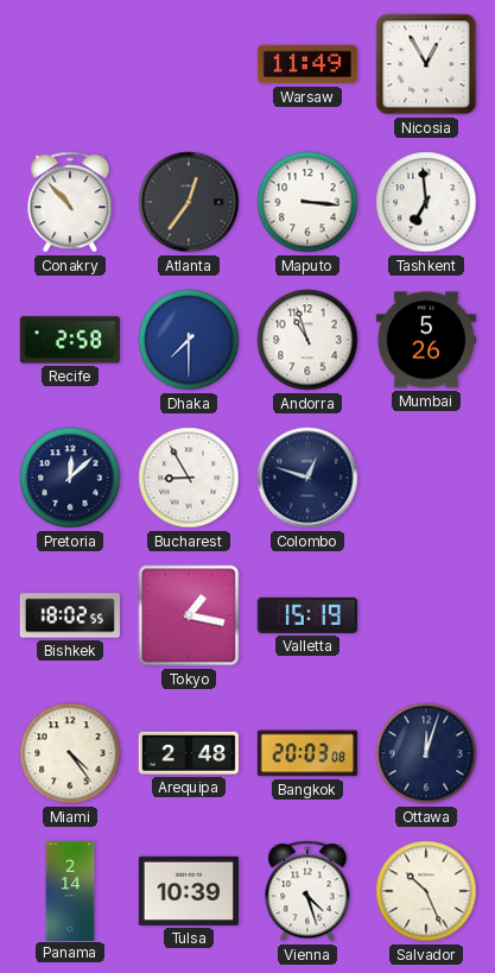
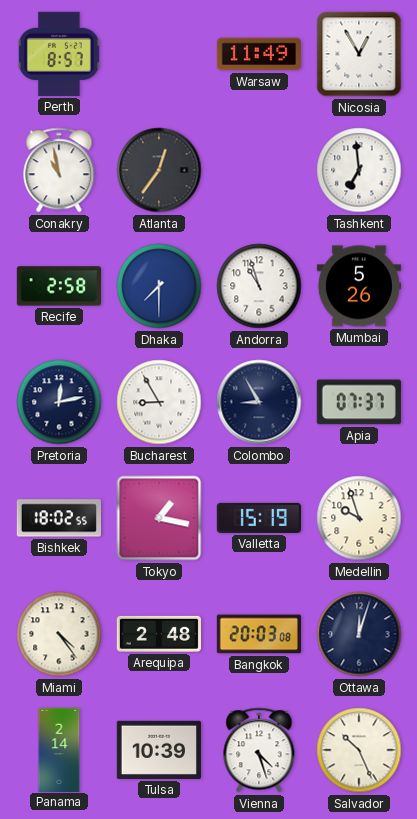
Perth: none -> 8:57 (59, 54)
Conakry: 10:53 -> 10:58 (59, 170)
Maputo: 3:16 -> none (307, 202)
Pretoria: 12:08 -> 12:13 (59, 402)
Colombo: 12:48 -> 8:55 (259, 402)
Apia: none -> 07:37 (359, 402)
Medellin: none -> 9:57 (359, 518)
